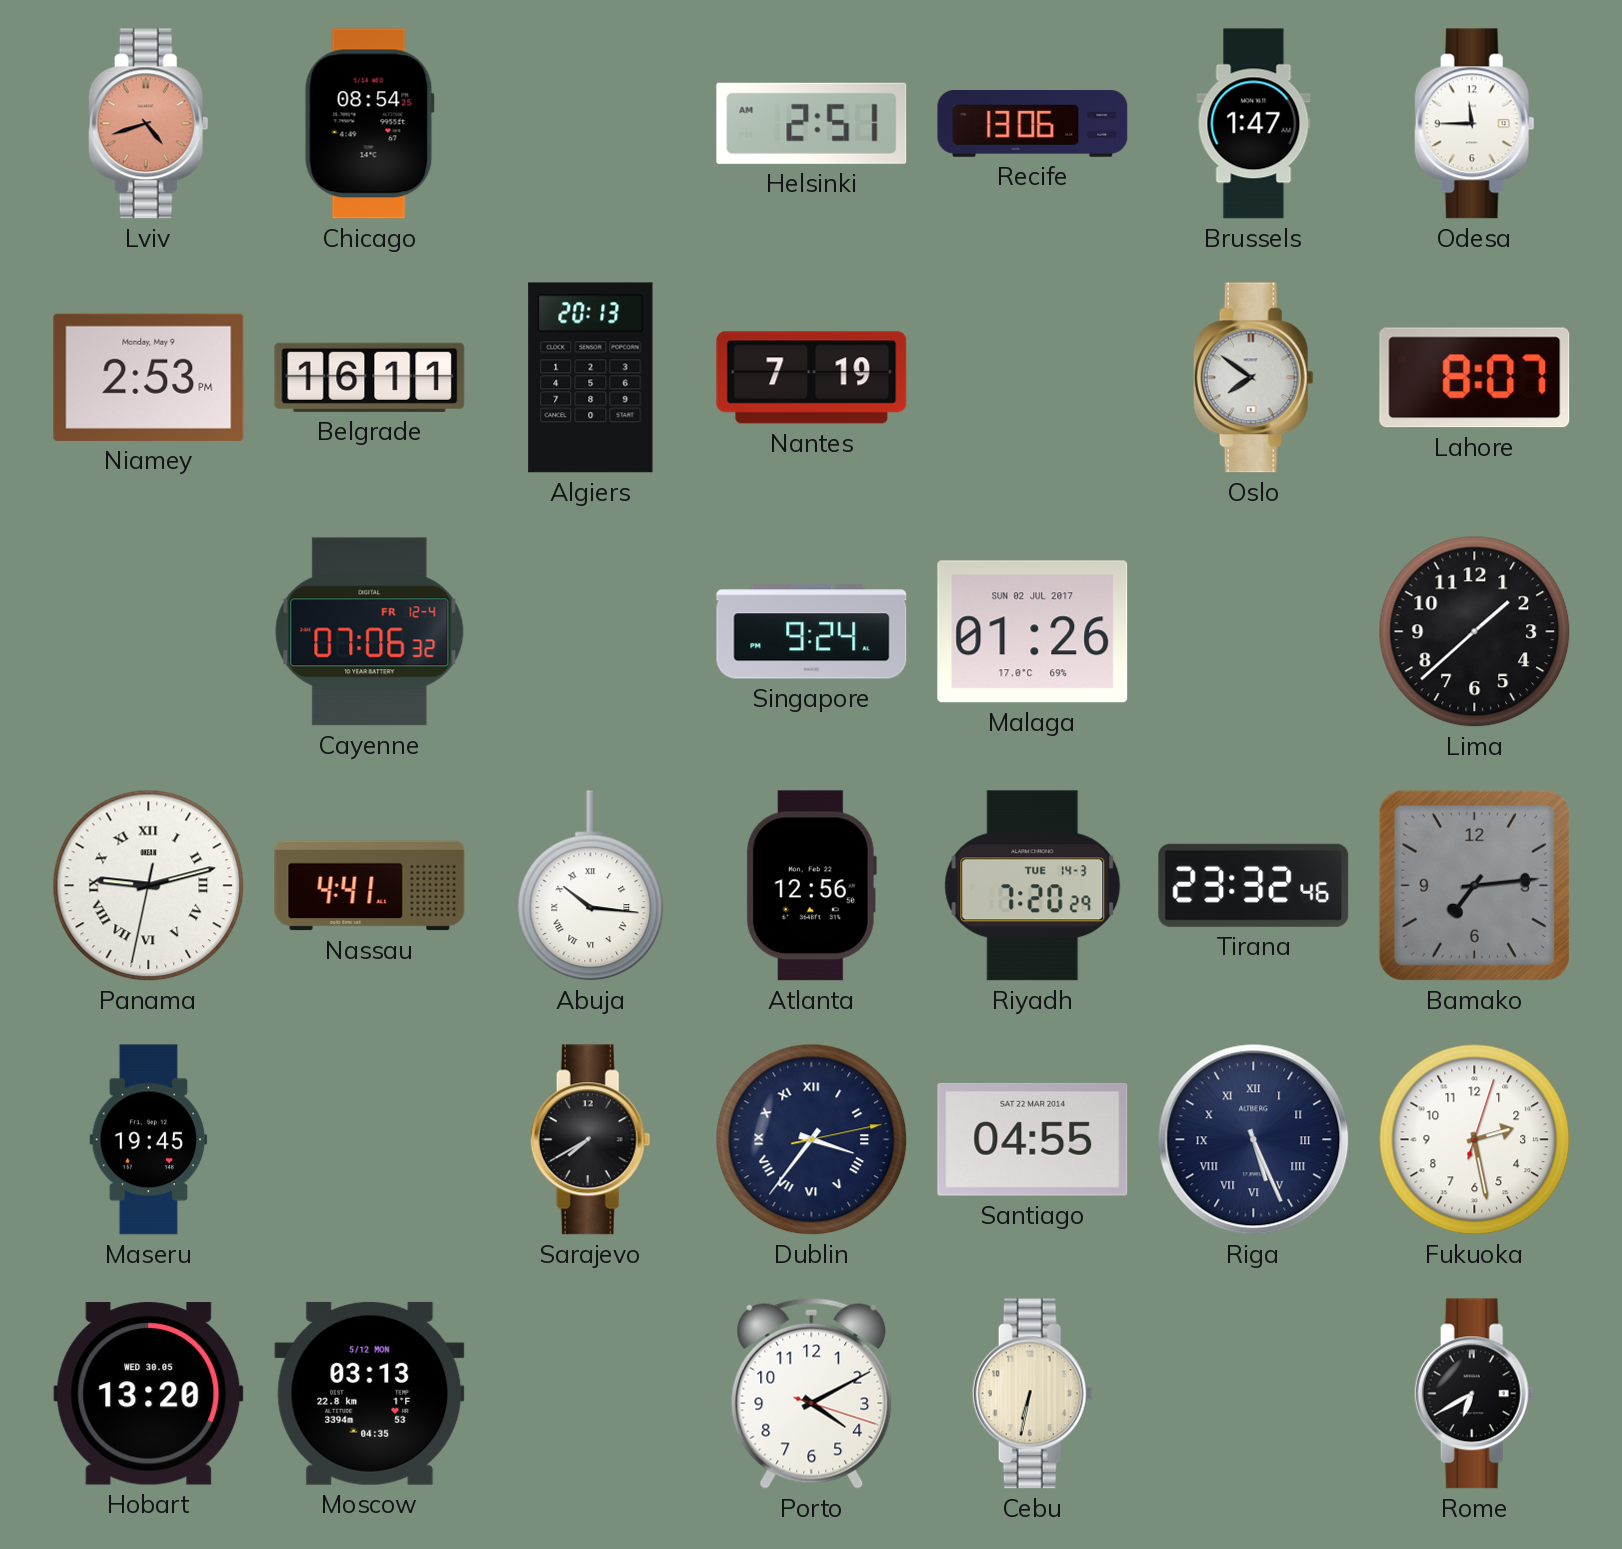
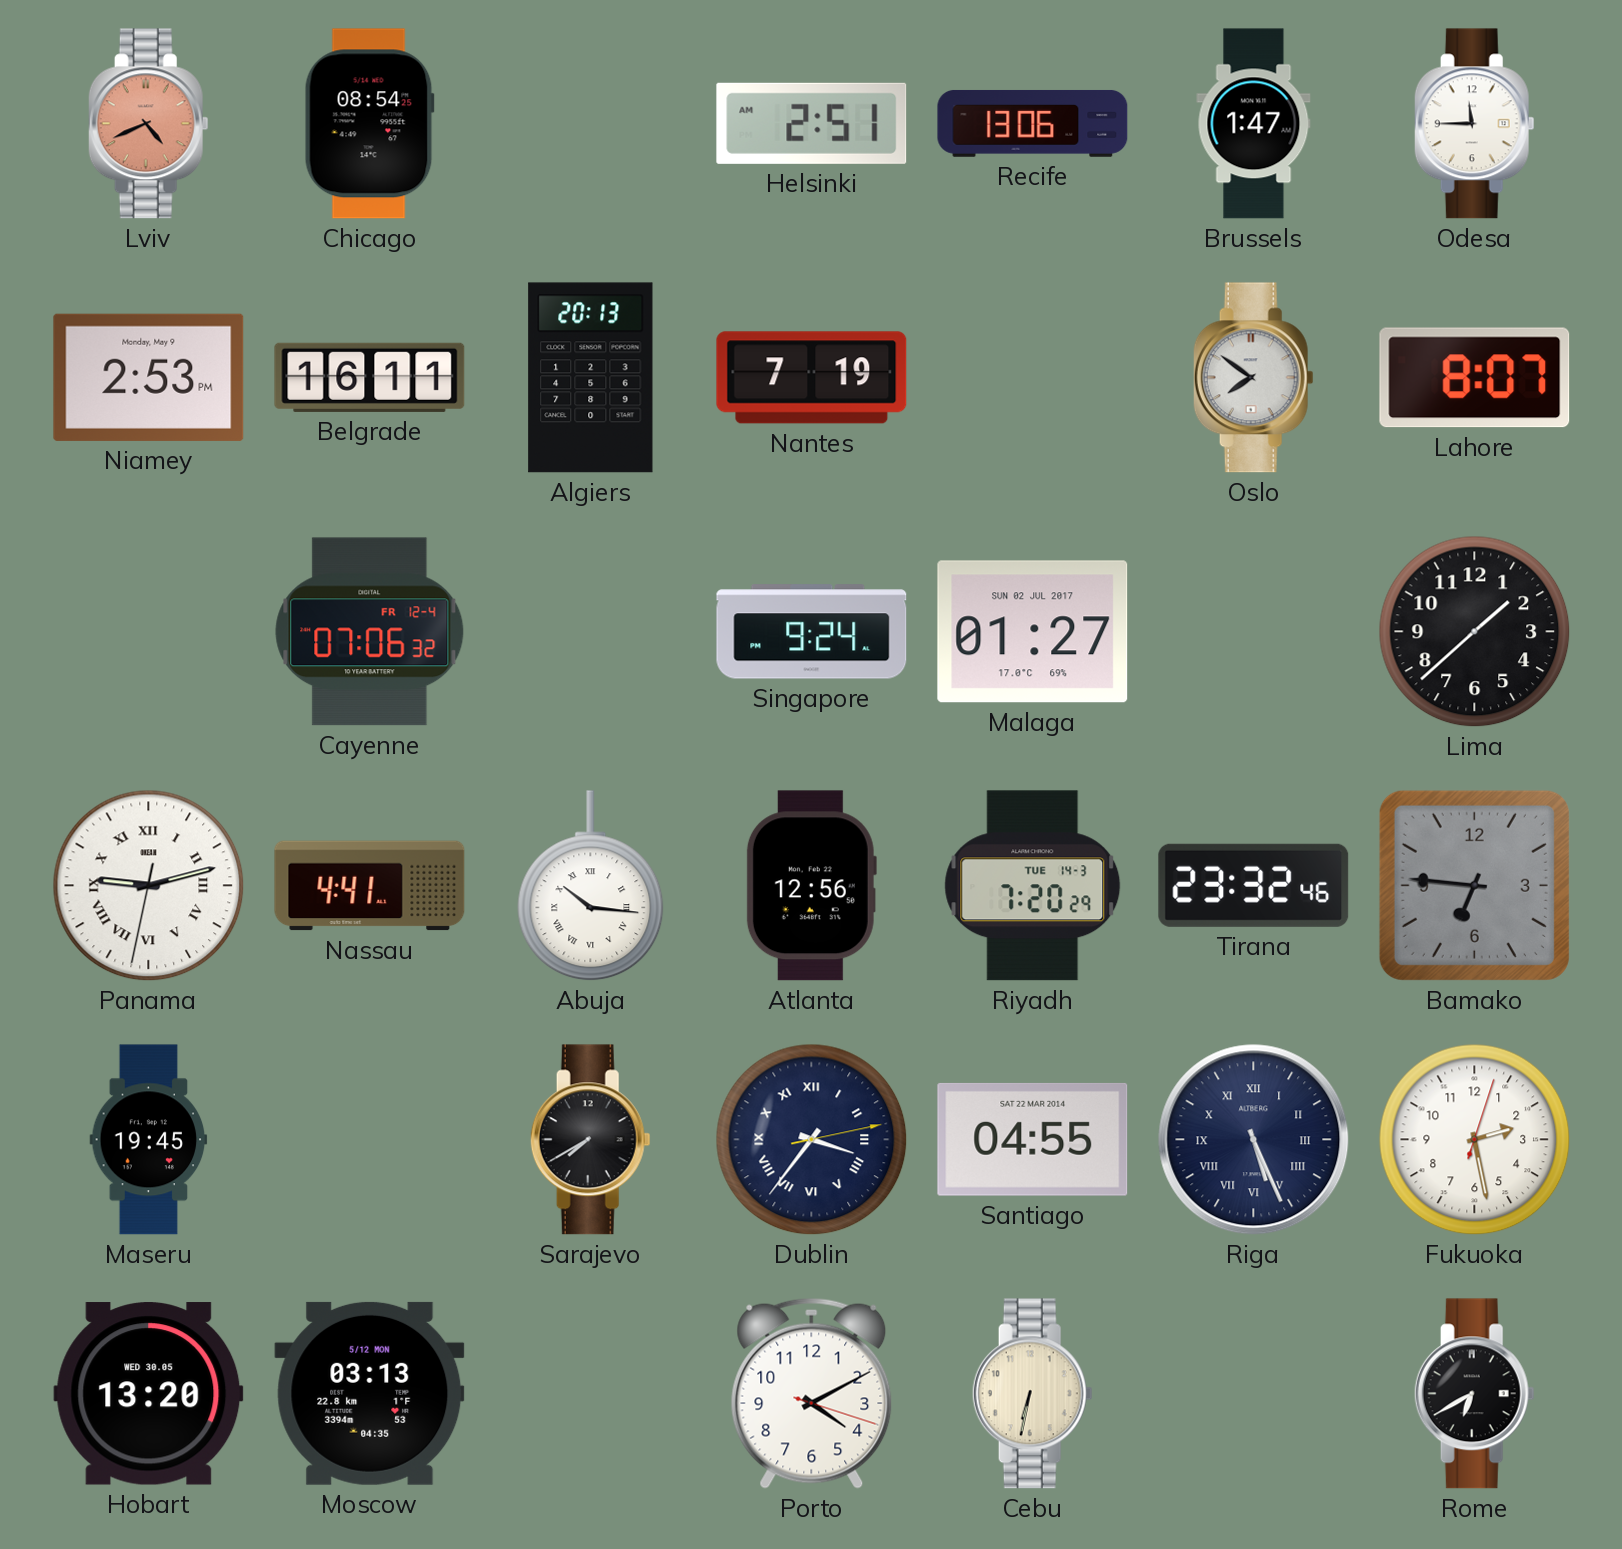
Lviv: 4:42 -> 4:41 (148, 124)
Malaga: 01:26 -> 01:27 (1033, 632)
Bamako: 7:14 -> 6:46 (1474, 885)
